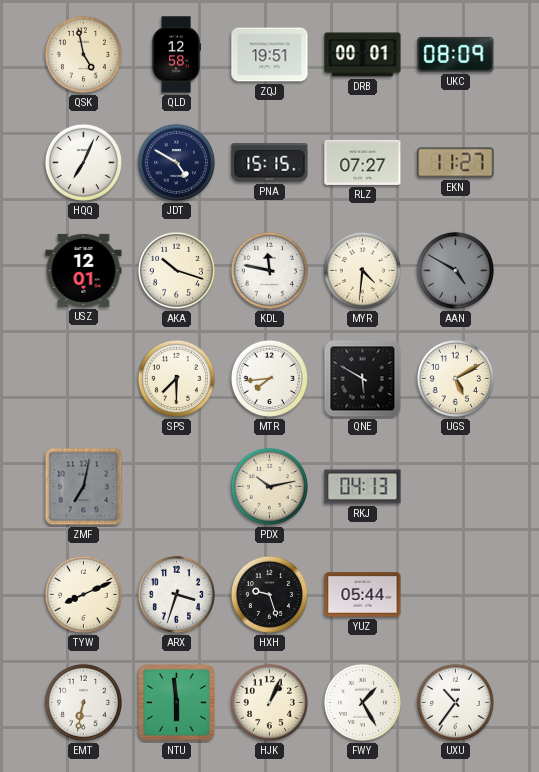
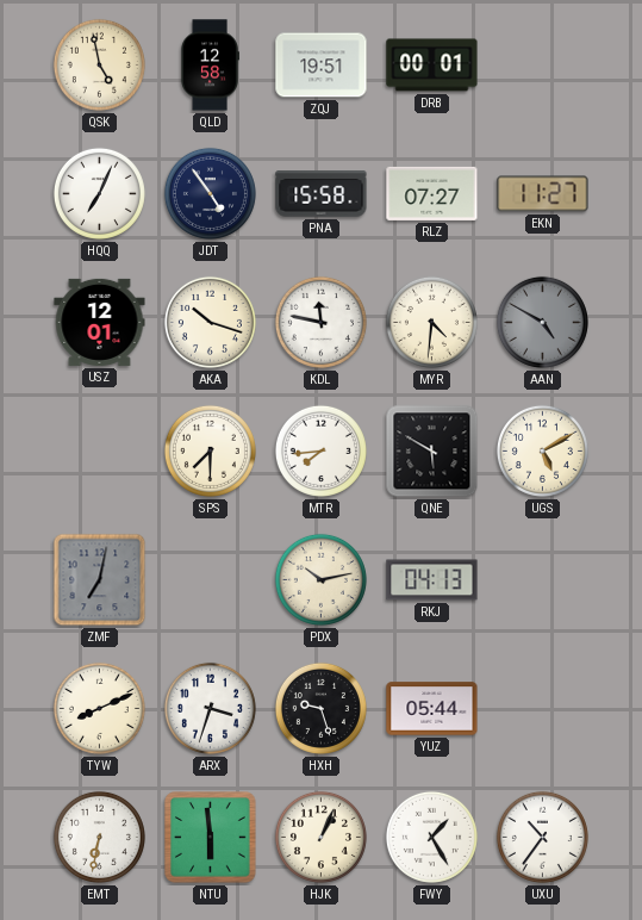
UKC: 08:09 -> none (456, 54)
JDT: 4:50 -> 4:54 (210, 193)
PNA: 15:15 -> 15:58 (322, 194)
